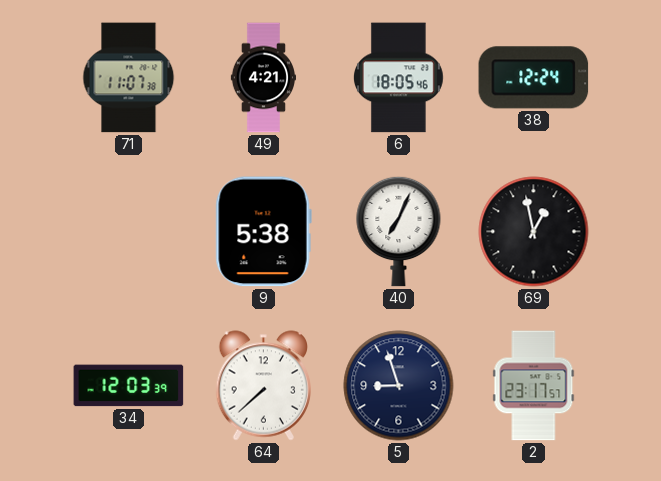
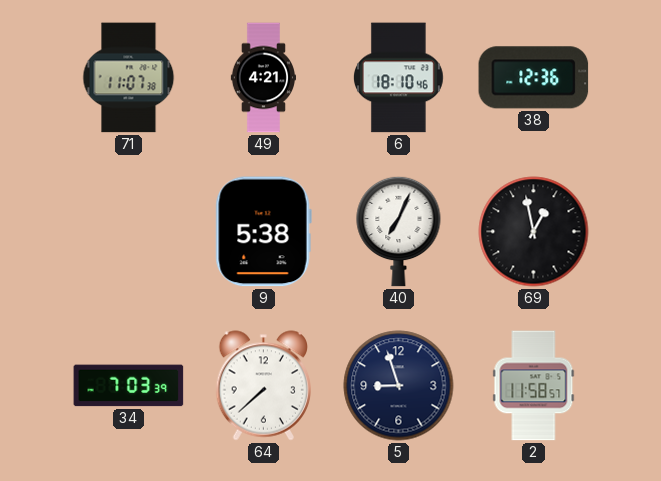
6: 18:05 -> 18:10 (398, 78)
38: 12:24 -> 12:36 (534, 78)
34: 12:03 -> 7:03 (129, 386)
2: 23:17 -> 11:58 (534, 386)
